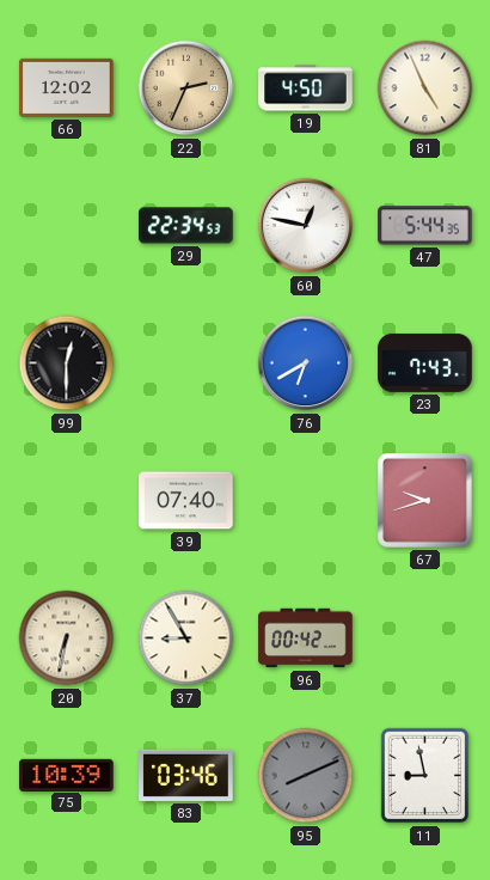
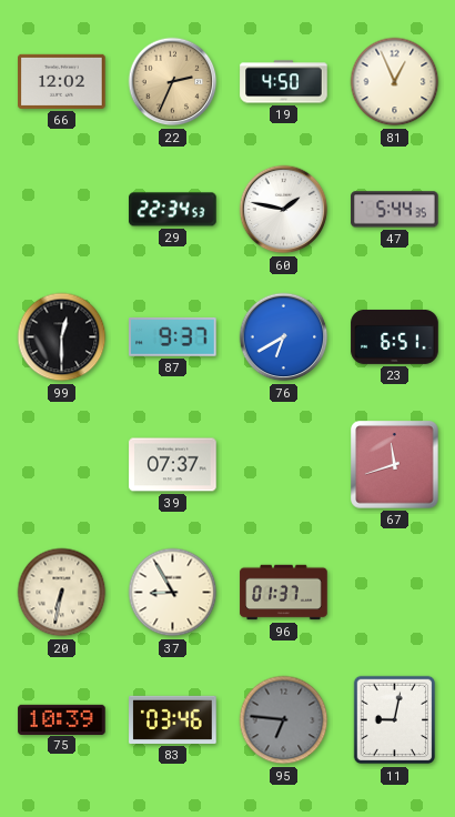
81: 4:56 -> 12:56 (395, 82)
60: 12:47 -> 1:47 (284, 210)
87: none -> 9:37 (173, 336)
23: 7:43 -> 6:51 (395, 336)
39: 07:40 -> 07:37 (173, 465)
67: 9:42 -> 11:42 (395, 465)
96: 00:42 -> 01:37 (284, 593)
95: 8:11 -> 6:46 (284, 720)
11: 8:58 -> 9:02 (395, 720)
